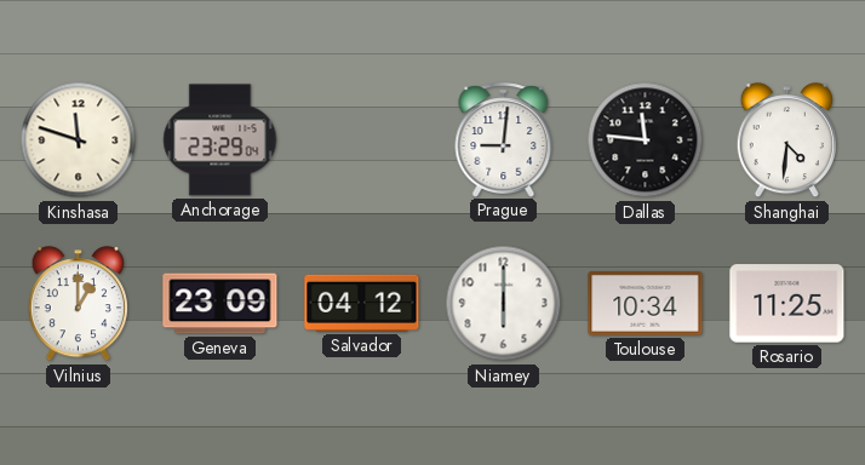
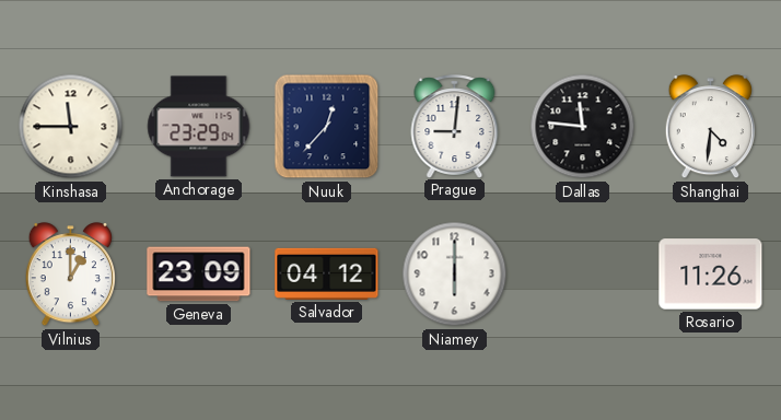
Kinshasa: 11:48 -> 11:45 (71, 127)
Nuuk: none -> 12:37 (327, 127)
Toulouse: 10:34 -> none (646, 304)
Rosario: 11:25 -> 11:26 (711, 275)
